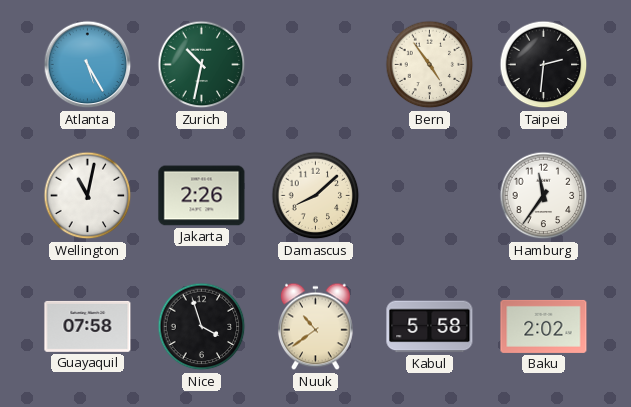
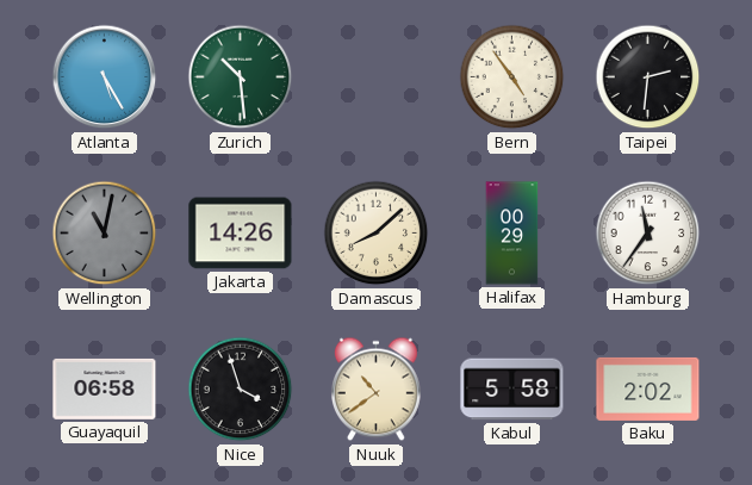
Zurich: 10:32 -> 10:29 (241, 77)
Wellington dial: white -> grey (105, 234)
Jakarta: 2:26 -> 14:26 (241, 234)
Halifax: none -> 00:29 (512, 234)
Guayaquil: 07:58 -> 06:58 (105, 388)
